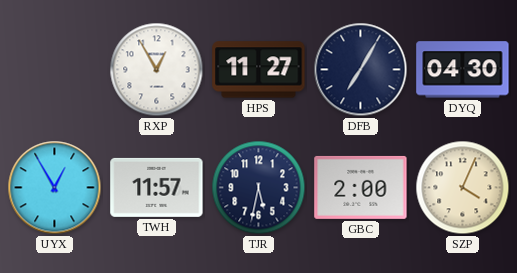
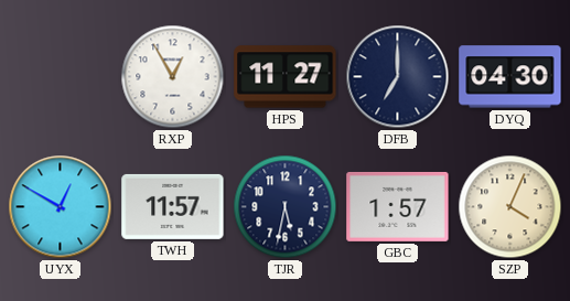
DFB: 7:05 -> 7:00 (398, 77)
UYX: 12:55 -> 12:50 (61, 207)
GBC: 2:00 -> 1:57 (398, 206)
